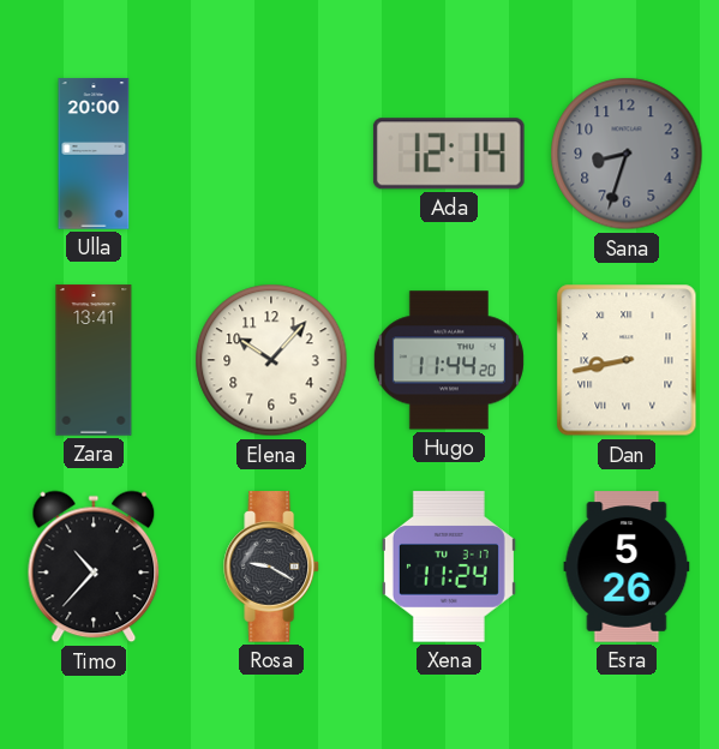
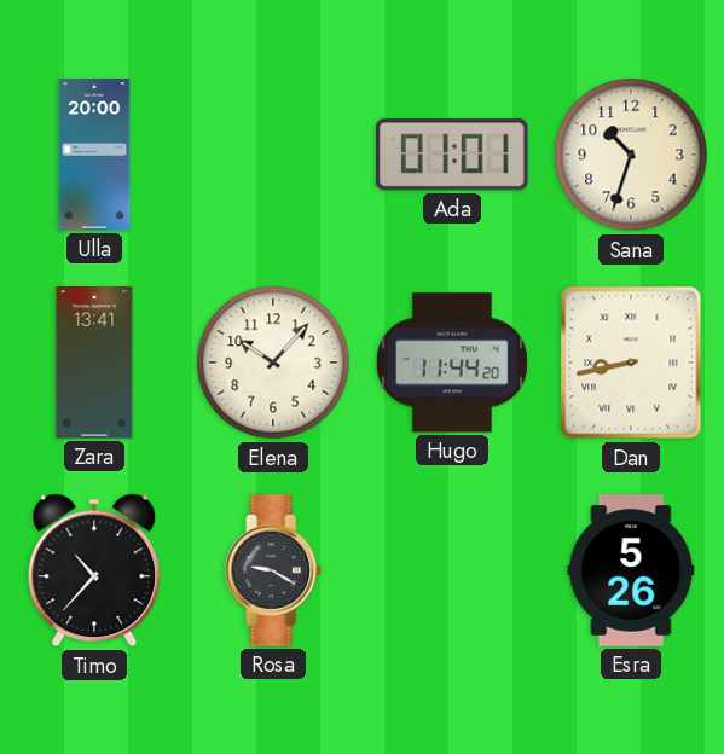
Ada: 12:14 -> 01:01 (452, 155)
Sana: 8:33 -> 10:33 (631, 155)
Sana dial: grey -> cream (631, 155)
Xena: 11:24 -> none (449, 567)
